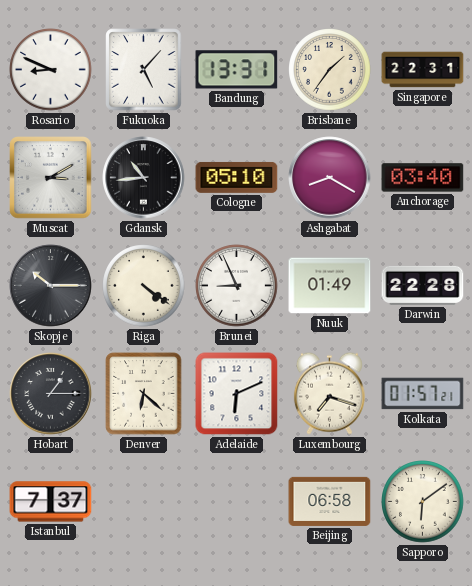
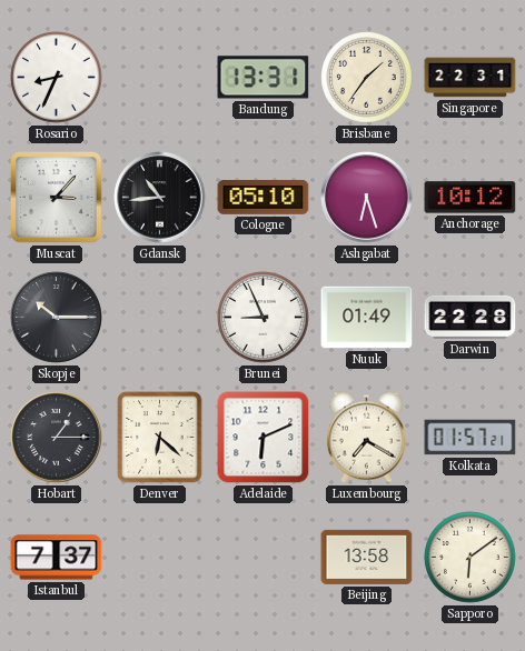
Rosario: 8:49 -> 8:34 (57, 78)
Fukuoka: 5:07 -> none (144, 70)
Muscat: 3:10 -> 3:07 (57, 198)
Ashgabat: 8:20 -> 6:27 (367, 198)
Anchorage: 03:40 -> 10:12 (470, 198)
Riga: 4:21 -> none (144, 286)
Luxembourg: 7:18 -> 7:20 (366, 437)
Beijing: 06:58 -> 13:58 (367, 557)
